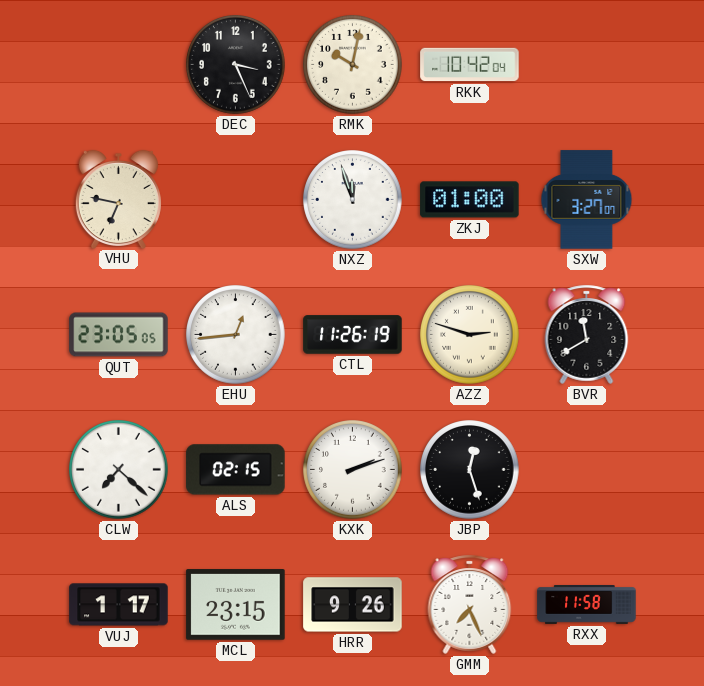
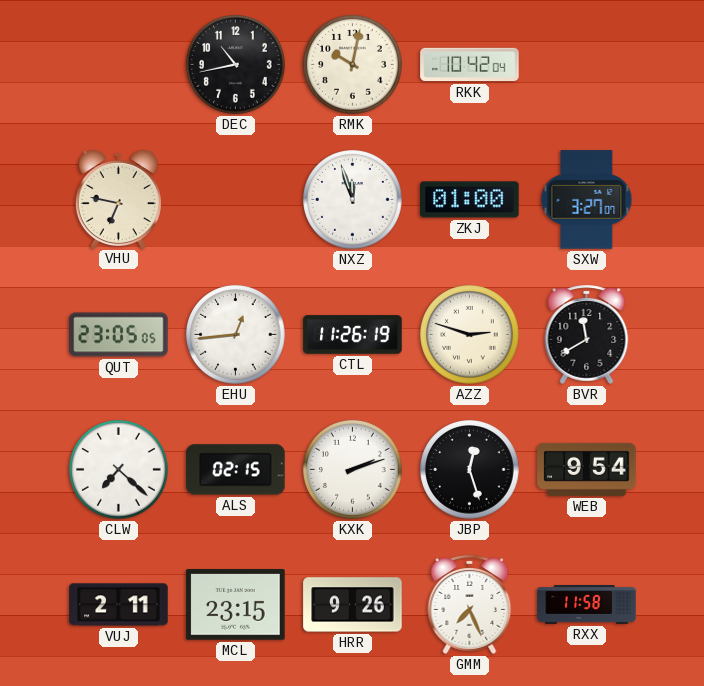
DEC: 3:26 -> 10:43 (236, 65)
WEB: none -> 9:54 (587, 469)
VUJ: 1:17 -> 2:11 (119, 605)
